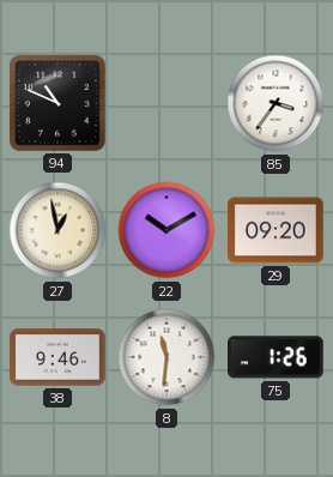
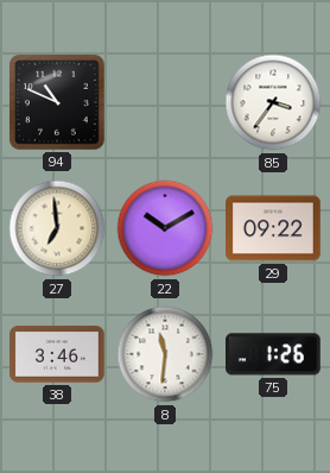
27: 12:58 -> 6:59 (57, 228)
29: 09:20 -> 09:22 (273, 228)
38: 9:46 -> 3:46 (57, 354)
